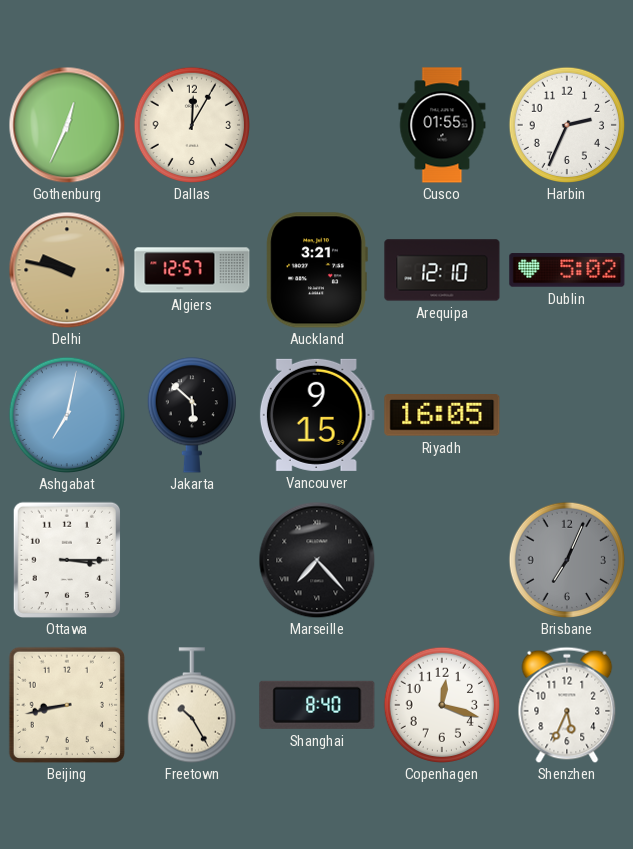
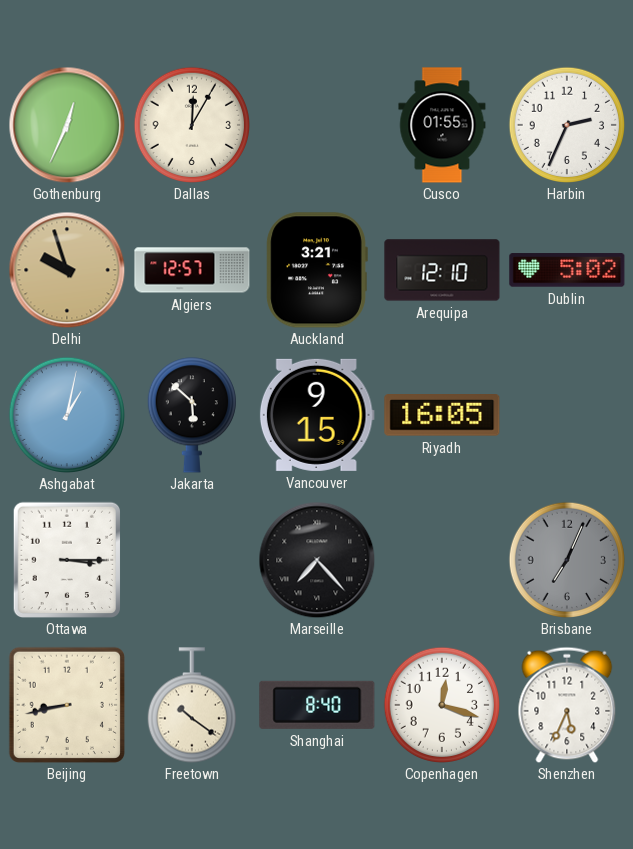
Delhi: 9:47 -> 9:57 (67, 270)
Ashgabat: 7:02 -> 1:02 (66, 414)
Freetown: 10:25 -> 10:21 (191, 705)
